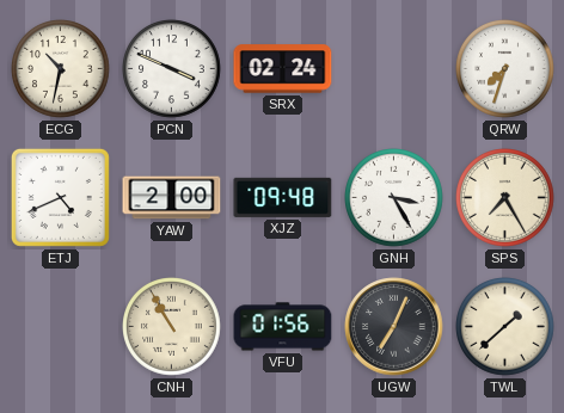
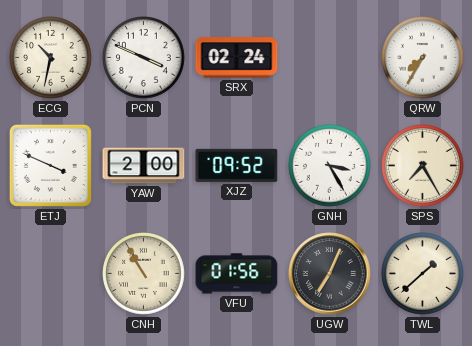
QRW: 7:33 -> 7:35 (423, 58)
ETJ: 4:41 -> 3:49 (50, 165)
XJZ: 09:48 -> 09:52 (237, 165)
